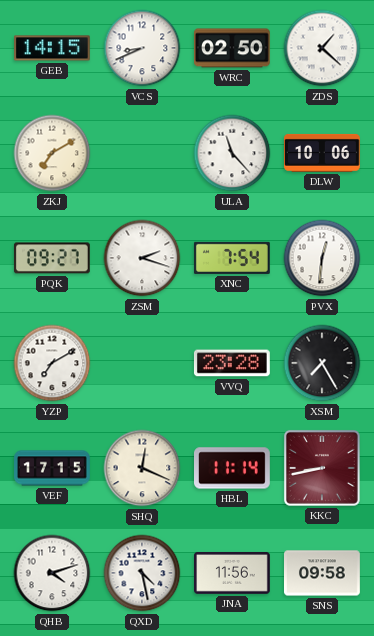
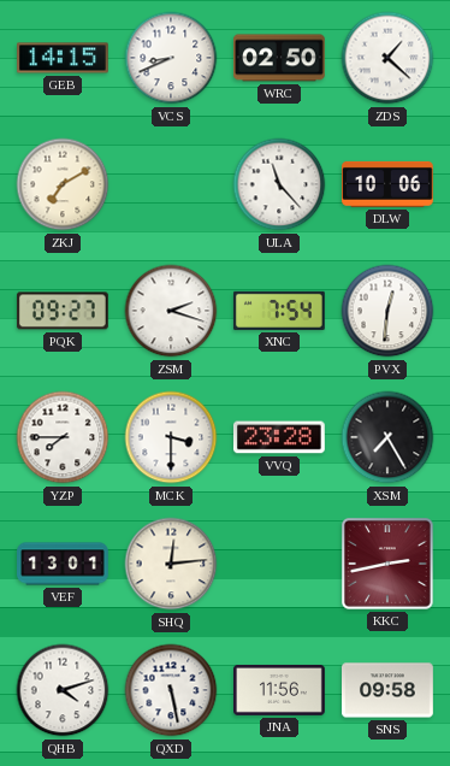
YZP: 7:10 -> 7:45 (63, 437)
MCK: none -> 3:30 (171, 437)
VEF: 17:15 -> 13:01 (63, 564)
SHQ: 12:19 -> 12:14 (171, 564)
HBL: 11:14 -> none (233, 468)
KKC: 8:43 -> 2:43 (387, 564)
QXD: 4:28 -> 5:28 (171, 690)
